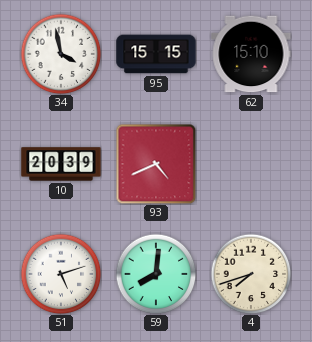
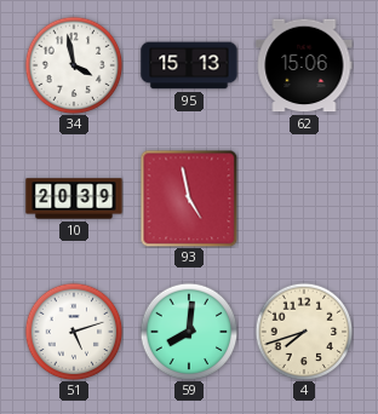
95: 15:15 -> 15:13 (189, 65)
62: 15:10 -> 15:06 (304, 65)
93: 4:41 -> 4:58 (189, 199)
